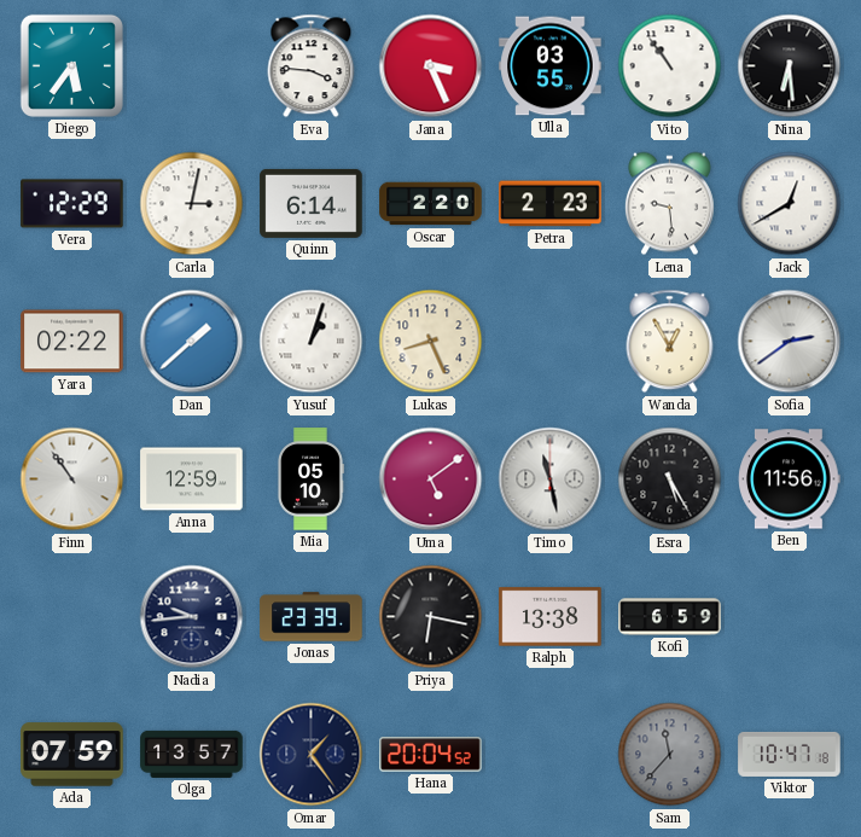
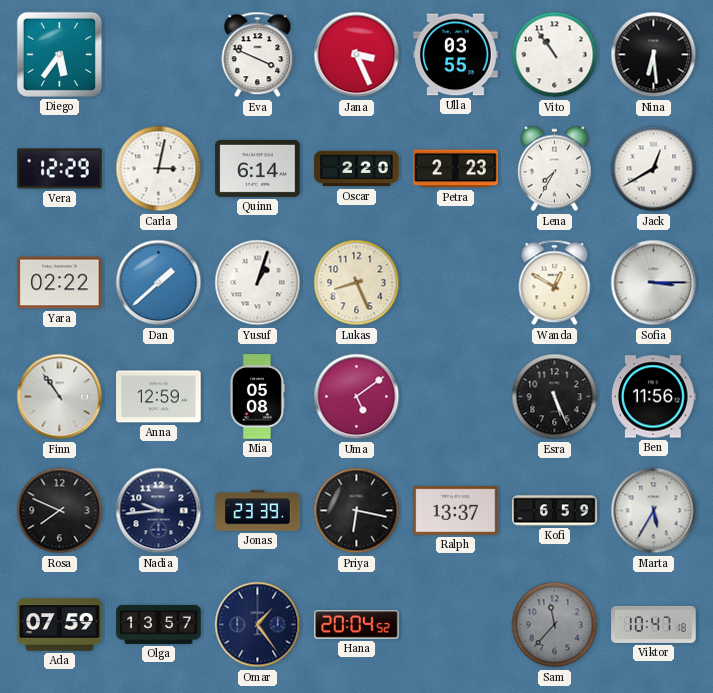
Eva: 3:46 -> 3:49 (258, 55)
Lena: 9:29 -> 7:35 (554, 169)
Wanda: 12:55 -> 12:50 (555, 283)
Sofia: 2:39 -> 3:15 (654, 283)
Mia: 05:10 -> 05:08 (258, 397)
Timo: 11:28 -> none (551, 479)
Esra: 5:25 -> 5:26 (555, 397)
Rosa: none -> 7:49 (60, 511)
Ralph: 13:38 -> 13:37 (456, 511)
Marta: none -> 5:35 (654, 511)
